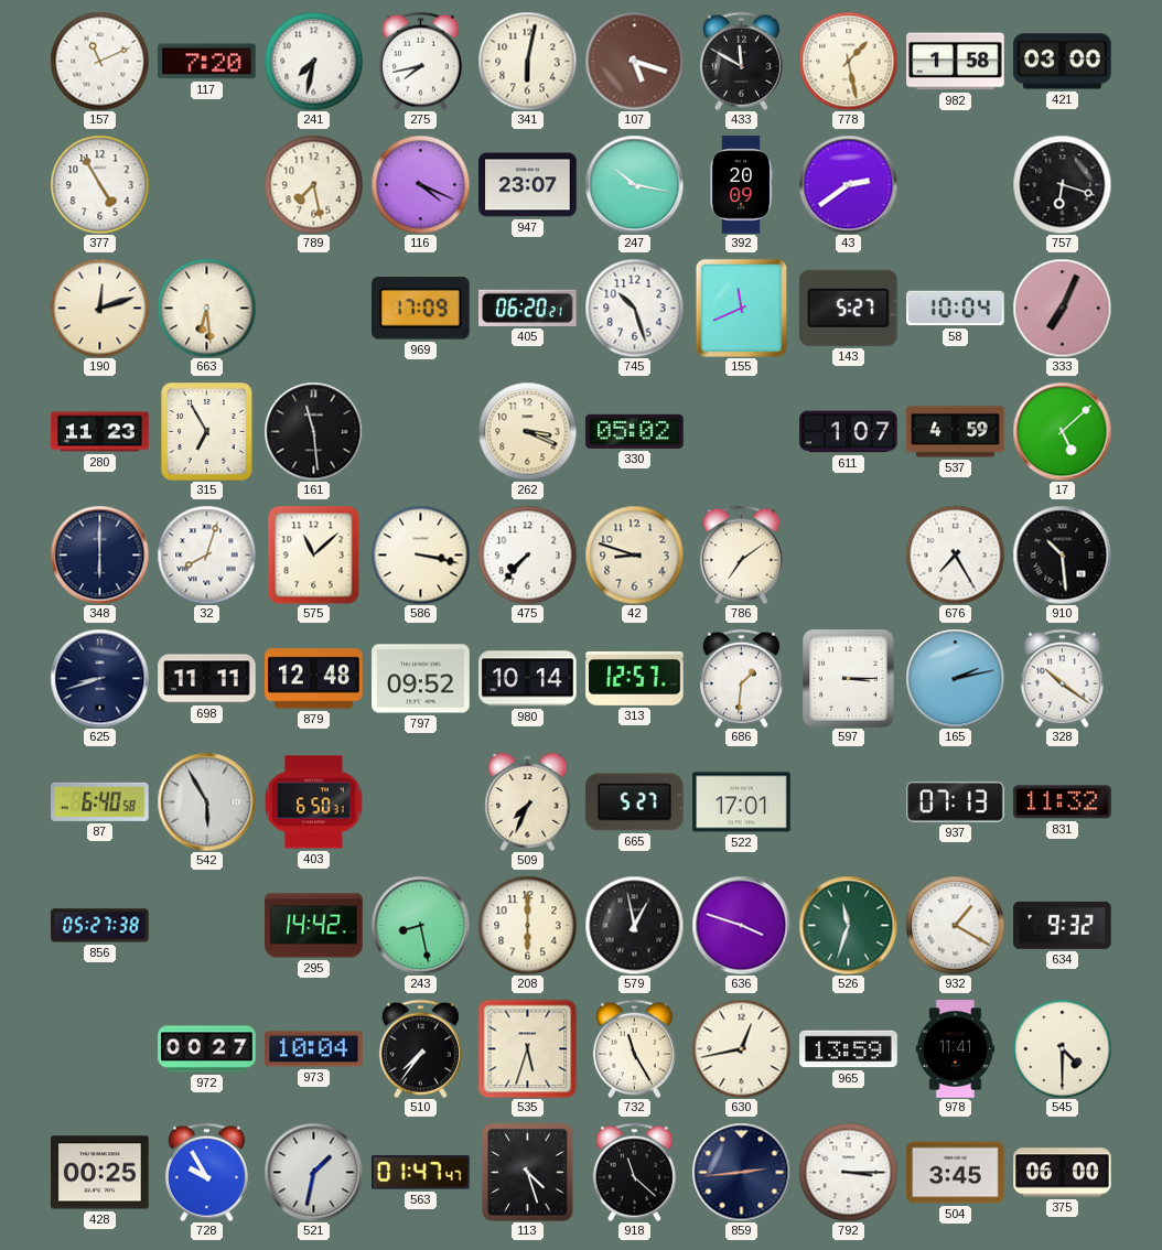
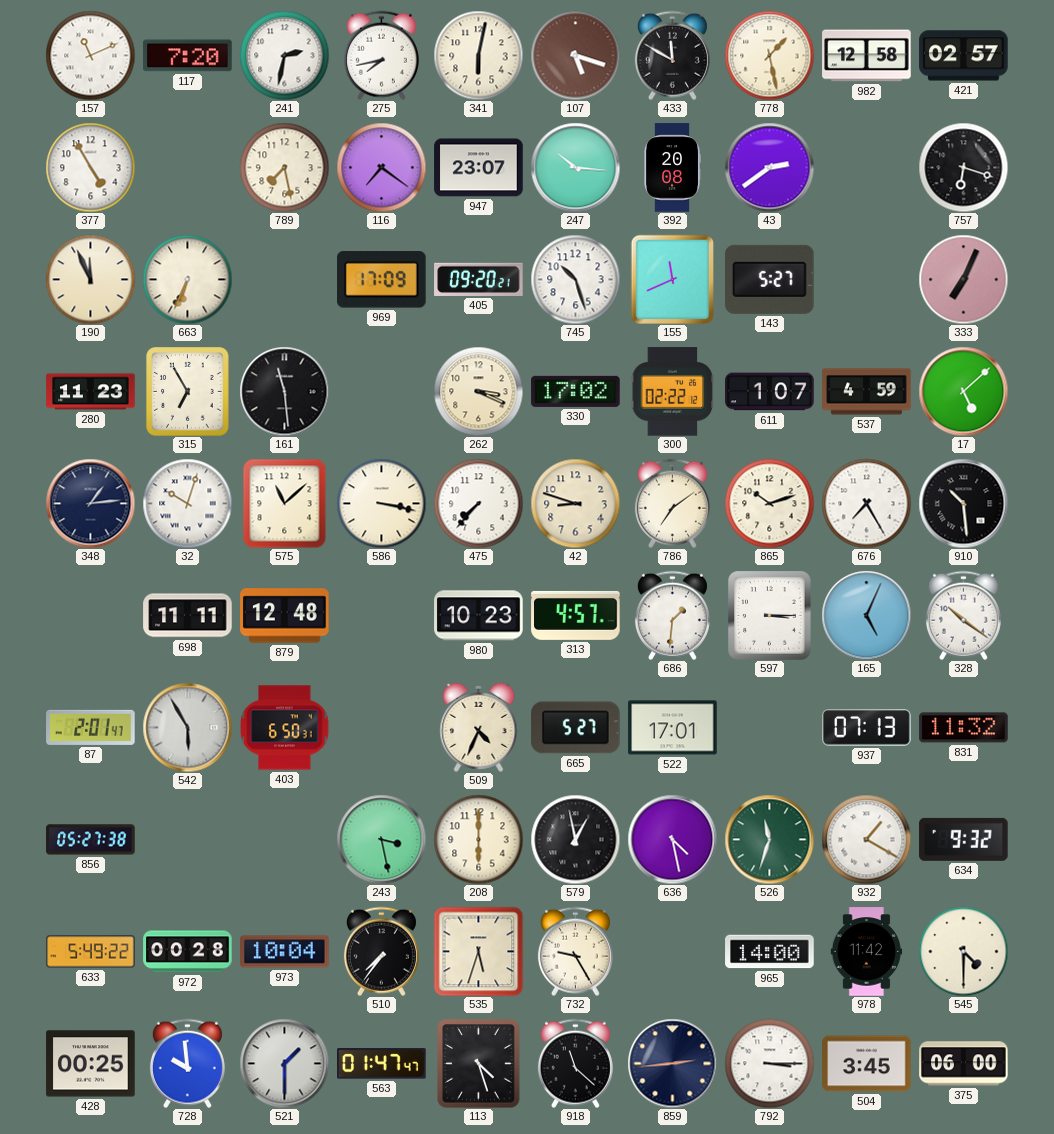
241: 7:32 -> 2:32 (284, 55)
982: 1:58 -> 12:58 (867, 56)
421: 03:00 -> 02:57 (964, 56)
116: 4:19 -> 7:21 (381, 167)
247: 10:17 -> 10:16 (575, 167)
392: 20:09 -> 20:08 (672, 168)
190: 12:12 -> 11:56 (90, 279)
663: 6:29 -> 6:34 (187, 279)
405: 06:20 -> 09:20 (479, 279)
58: 10:04 -> none (956, 309)
330: 05:02 -> 17:02 (576, 391)
300: none -> 02:22 (673, 392)
348: 6:00 -> 1:14 (90, 503)
32: 8:03 -> 10:03 (187, 503)
865: none -> 10:12 (769, 503)
625: 8:42 -> none (99, 678)
797: 09:52 -> none (421, 679)
980: 10:14 -> 10:23 (479, 616)
313: 12:57 -> 4:57 (576, 615)
165: 2:13 -> 5:04 (866, 615)
87: 6:40 -> 2:01 (91, 727)
509: 7:34 -> 4:34 (479, 727)
295: 14:42 -> none (314, 926)
243: 8:28 -> 3:28 (381, 839)
636: 3:48 -> 4:28 (672, 839)
633: none -> 5:49 (91, 952)
972: 00:27 -> 00:28 (188, 952)
732: 11:25 -> 9:25 (575, 951)
630: 12:43 -> none (741, 1048)
965: 13:59 -> 14:00 (770, 952)
978: 11:41 -> 11:42 (867, 952)
728: 9:55 -> 9:59 (187, 1063)
521: 1:32 -> 1:30 (284, 1063)
